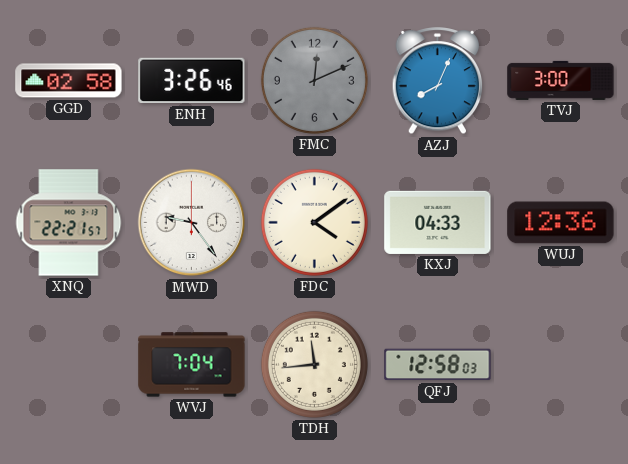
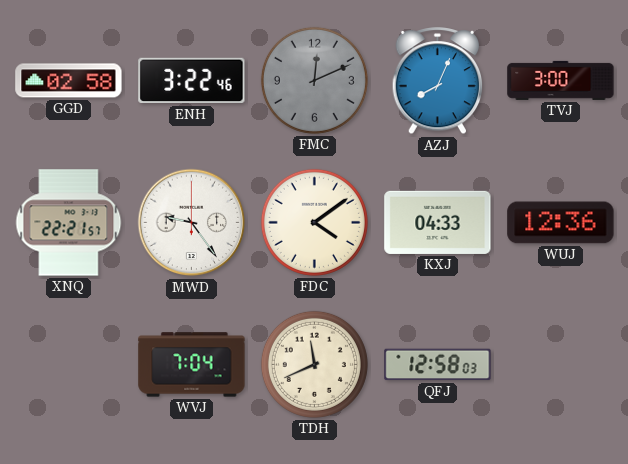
ENH: 3:26 -> 3:22 (192, 81)
TDH: 11:44 -> 11:41 (314, 364)
